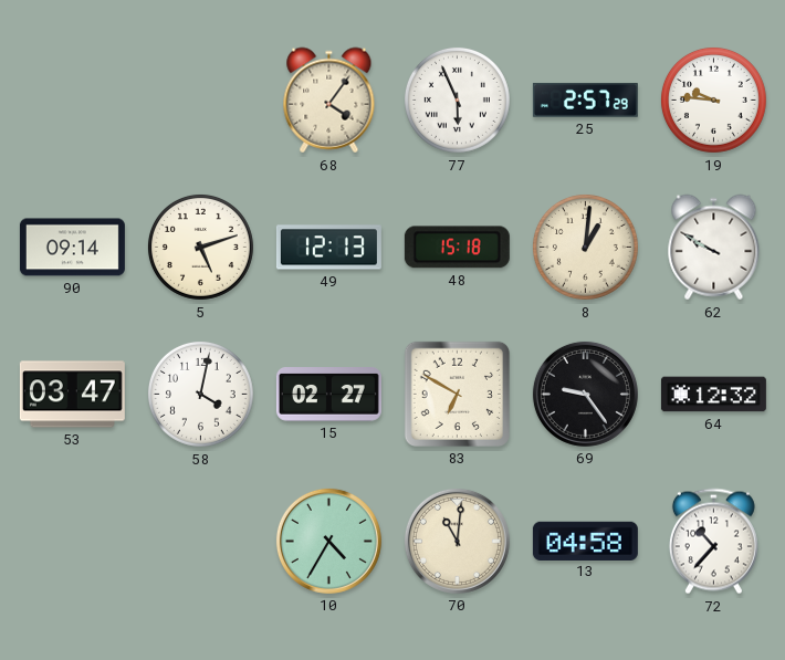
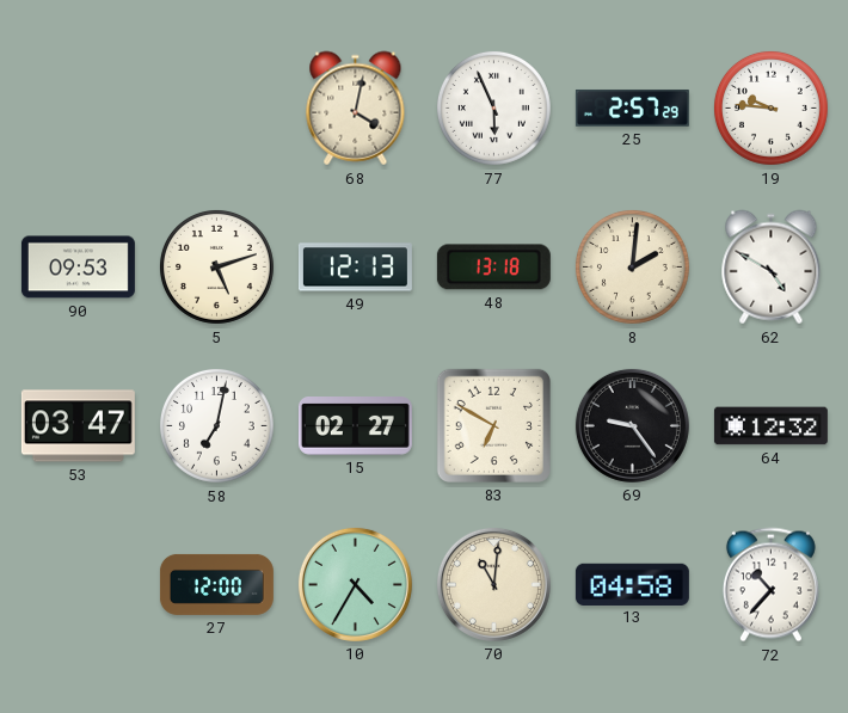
68: 4:06 -> 4:02 (356, 109)
90: 09:14 -> 09:53 (78, 268)
48: 15:18 -> 13:18 (493, 268)
8: 1:01 -> 2:01 (632, 266)
62: 9:50 -> 4:50 (772, 268)
58: 4:02 -> 7:02 (216, 425)
27: none -> 12:00 (216, 584)
